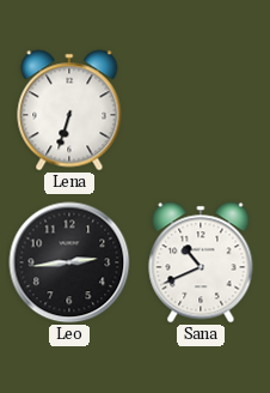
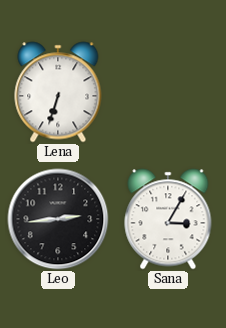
Sana: 10:41 -> 3:05 (168, 219)
